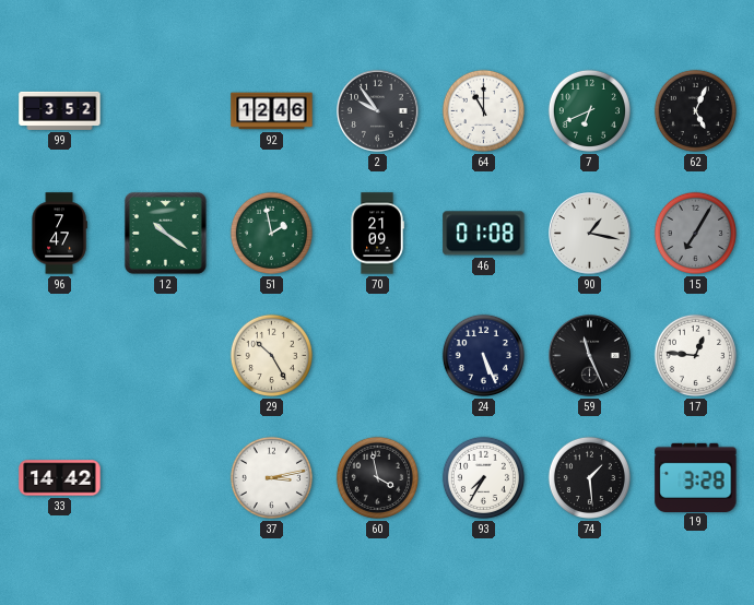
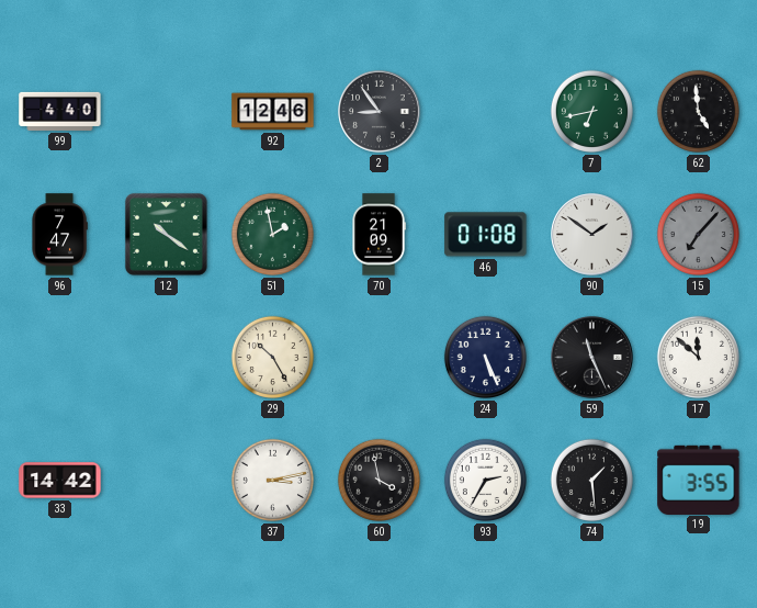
99: 3:52 -> 4:40 (60, 111)
2: 9:54 -> 8:54 (380, 112)
64: 11:00 -> none (483, 110)
7: 6:41 -> 6:43 (591, 111)
62: 5:04 -> 4:59 (698, 111)
90: 1:17 -> 1:51 (592, 235)
15: 7:05 -> 7:07 (698, 234)
17: 12:46 -> 11:52 (698, 357)
93: 7:35 -> 2:35 (485, 480)
19: 3:28 -> 3:55 (699, 480)
